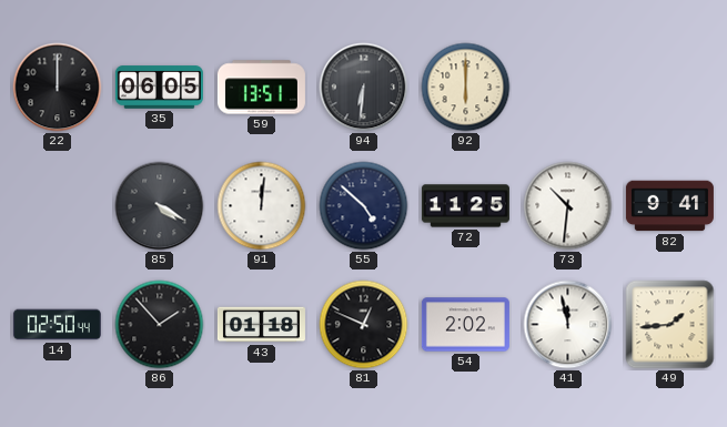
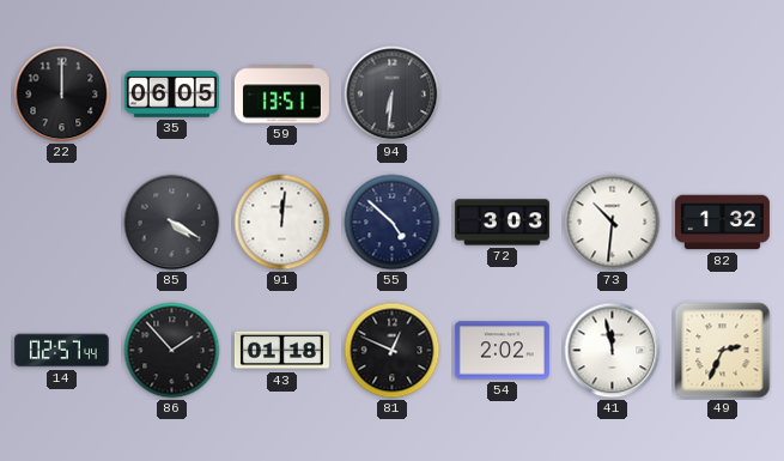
92: 6:00 -> none (466, 88)
72: 11:25 -> 3:03 (502, 223)
82: 9:41 -> 1:32 (722, 223)
14: 02:50 -> 02:57 (61, 351)
49: 1:44 -> 2:34 (723, 351)
